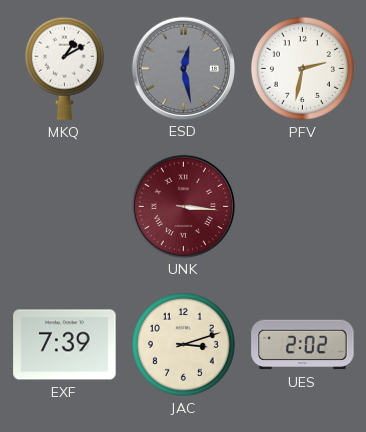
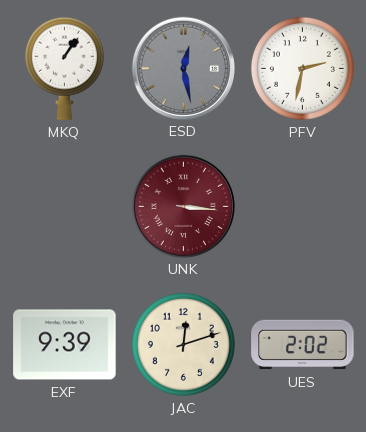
MKQ: 1:10 -> 1:06 (64, 68)
EXF: 7:39 -> 9:39 (65, 345)
JAC: 3:12 -> 12:12 (183, 344)
